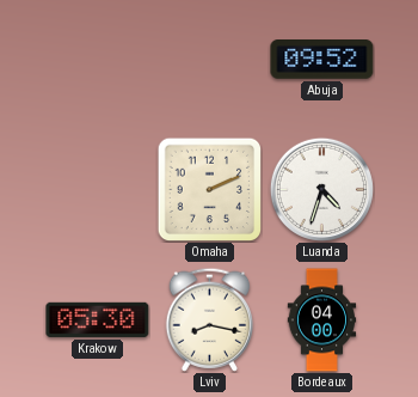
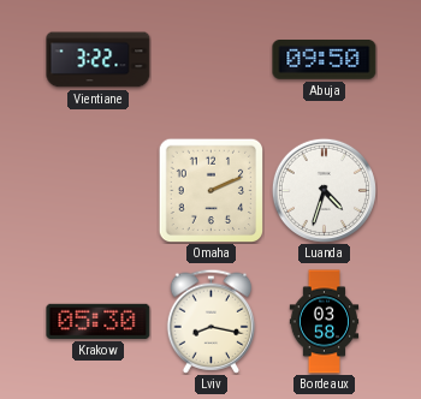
Vientiane: none -> 3:22 (99, 60)
Abuja: 09:52 -> 09:50 (325, 60)
Bordeaux: 04:00 -> 03:58 (325, 322)
